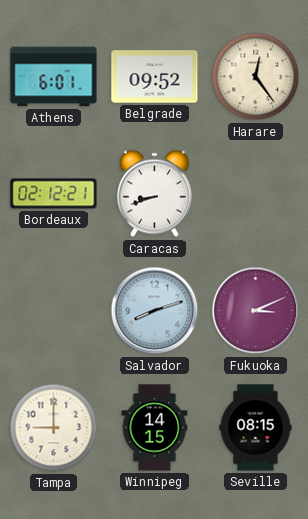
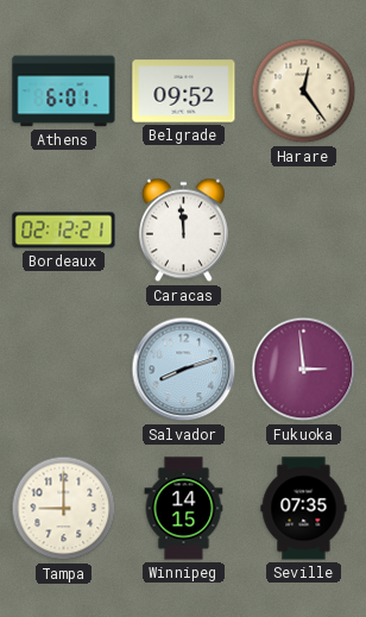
Caracas: 8:42 -> 11:59 (183, 231)
Fukuoka: 3:11 -> 2:59 (304, 370)
Seville: 08:15 -> 07:35 (304, 509)
